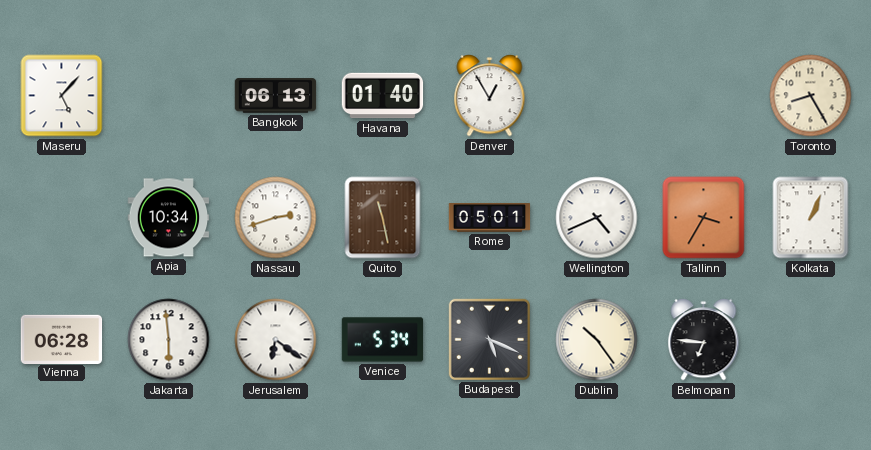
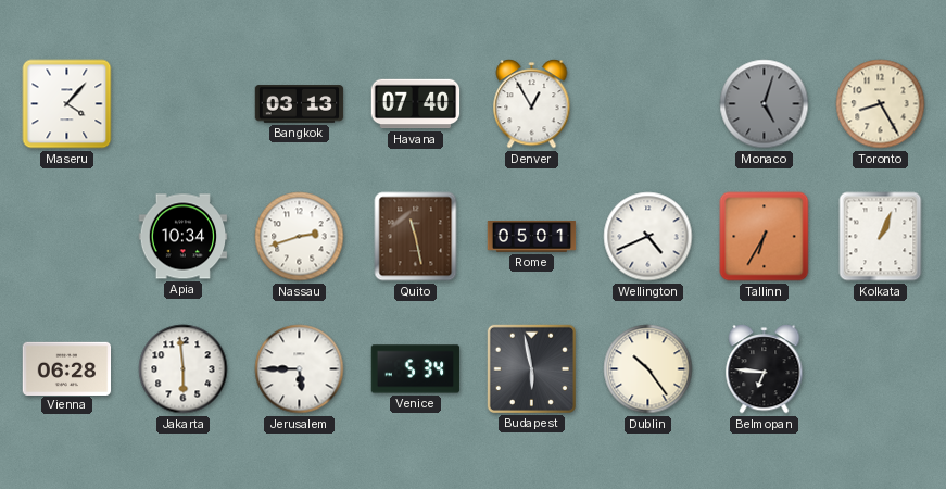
Maseru: 5:07 -> 4:07 (67, 104)
Bangkok: 06:13 -> 03:13 (300, 104)
Havana: 01:40 -> 07:40 (416, 104)
Monaco: none -> 5:03 (765, 104)
Tallinn: 3:35 -> 6:35 (765, 237)
Jerusalem: 6:21 -> 5:45 (300, 369)
Budapest: 5:19 -> 5:58 (531, 368)
